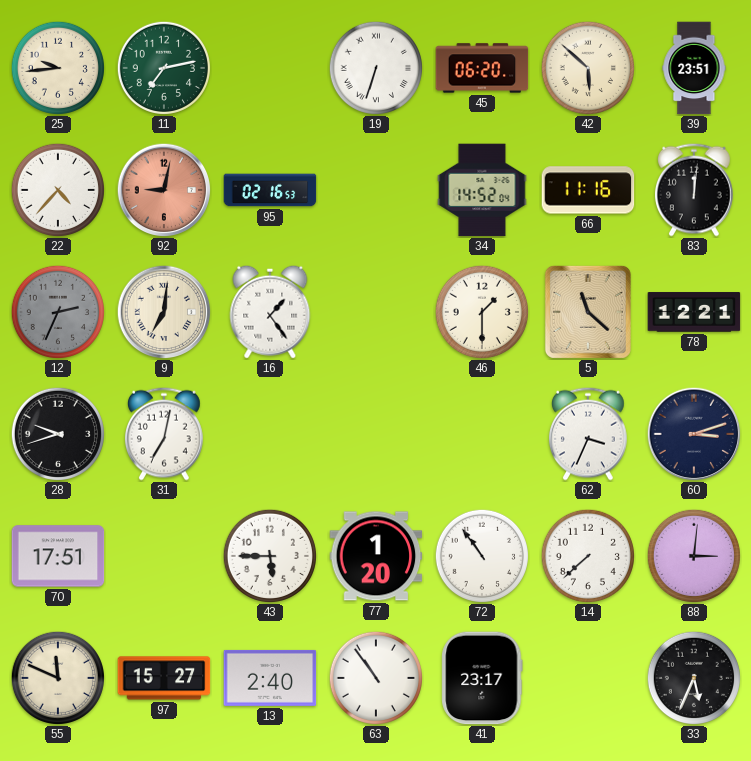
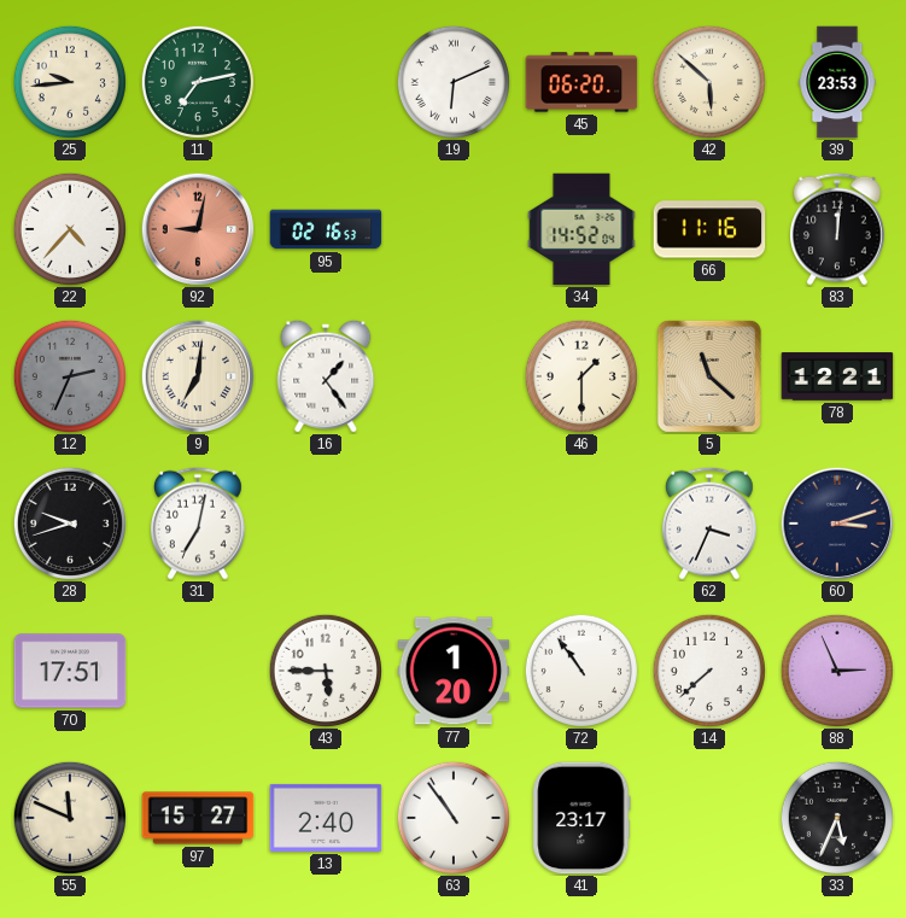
19: 6:33 -> 6:11 (452, 81)
39: 23:51 -> 23:53 (837, 82)
88: 3:01 -> 2:56 (836, 670)
